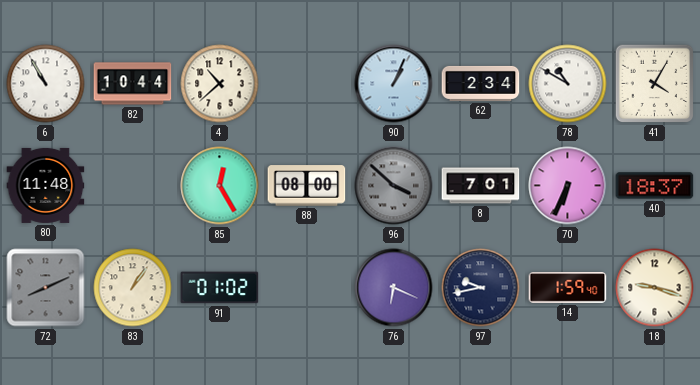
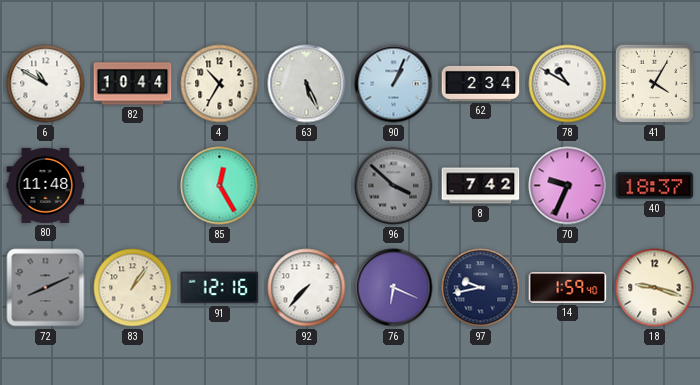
6: 10:55 -> 10:50 (46, 84)
4: 10:38 -> 10:35 (220, 84)
63: none -> 5:26 (307, 84)
88: 08:00 -> none (307, 186)
8: 7:01 -> 7:42 (481, 186)
70: 6:34 -> 9:34 (568, 186)
91: 01:02 -> 12:16 (220, 288)
92: none -> 7:37 (307, 288)
